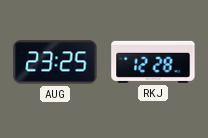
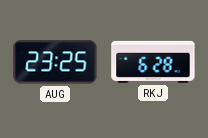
RKJ: 12:28 -> 6:28 (153, 62)
